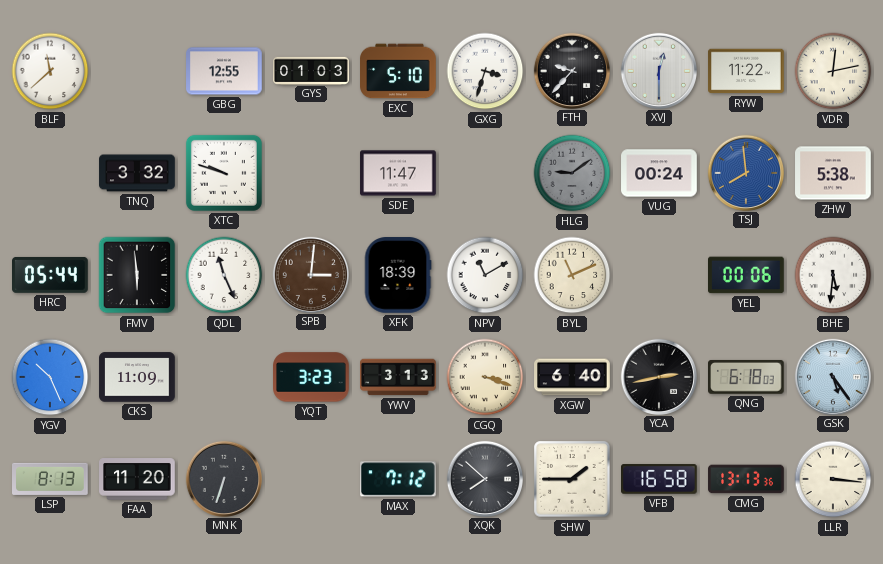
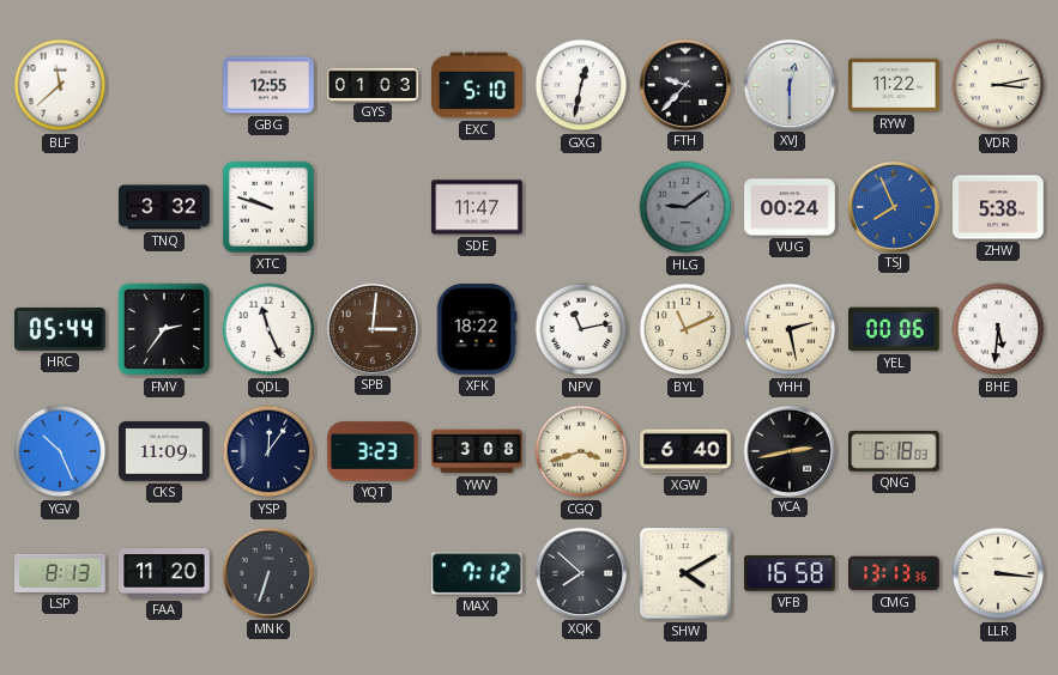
GXG: 3:33 -> 12:32 (581, 85)
VDR: 12:13 -> 3:13 (998, 85)
TSJ: 7:59 -> 7:56 (893, 206)
FMV: 5:59 -> 2:36 (164, 329)
XFK: 18:39 -> 18:22 (477, 329)
NPV: 11:10 -> 11:13 (581, 329)
YHH: none -> 2:28 (790, 329)
YSP: none -> 12:06 (268, 451)
YWV: 3:13 -> 3:08 (477, 451)
CGQ: 3:18 -> 3:42 (581, 451)
GSK: 5:24 -> none (832, 376)
SHW: 1:45 -> 4:10 (685, 573)
